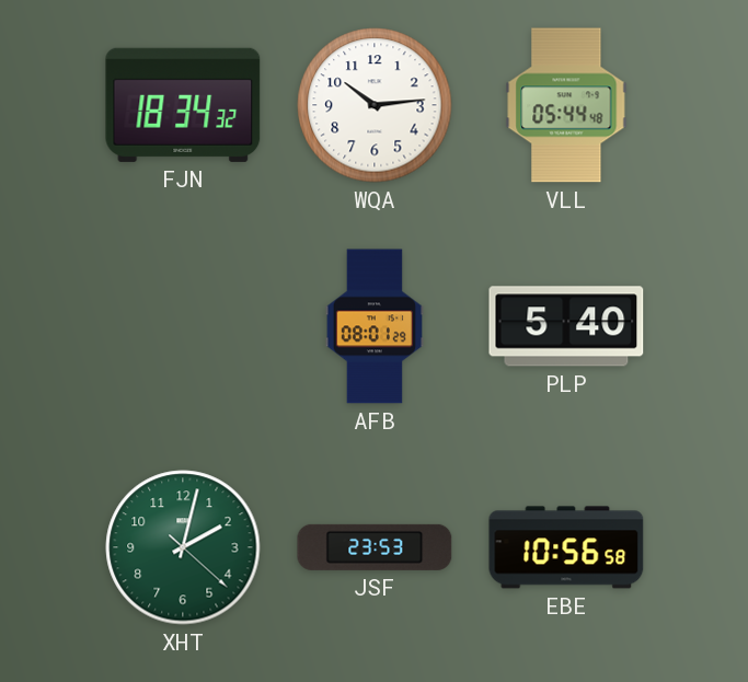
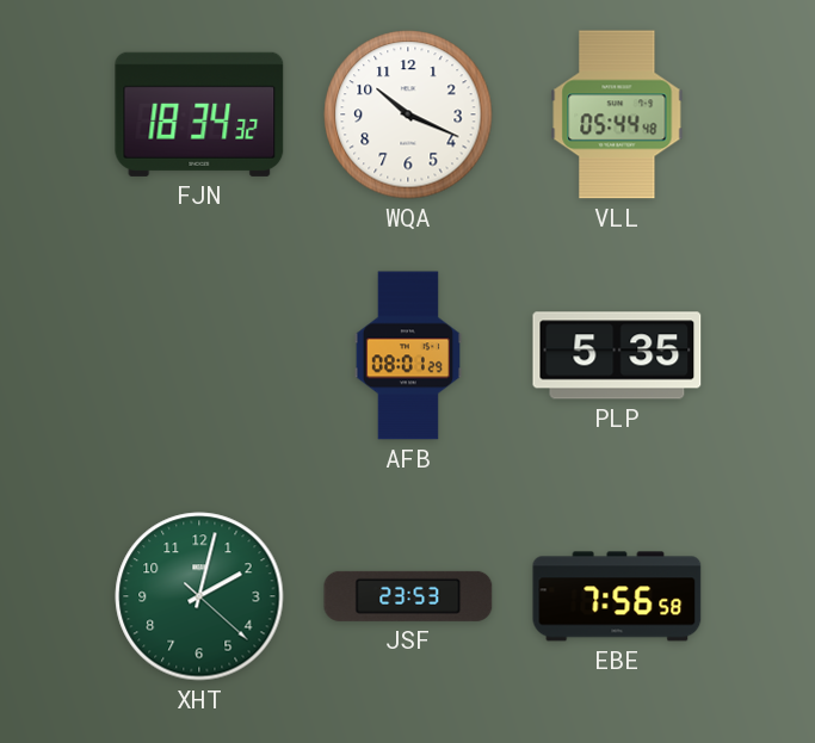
WQA: 10:14 -> 10:19 (408, 114)
PLP: 5:40 -> 5:35 (617, 355)
EBE: 10:56 -> 7:56 (617, 596)
